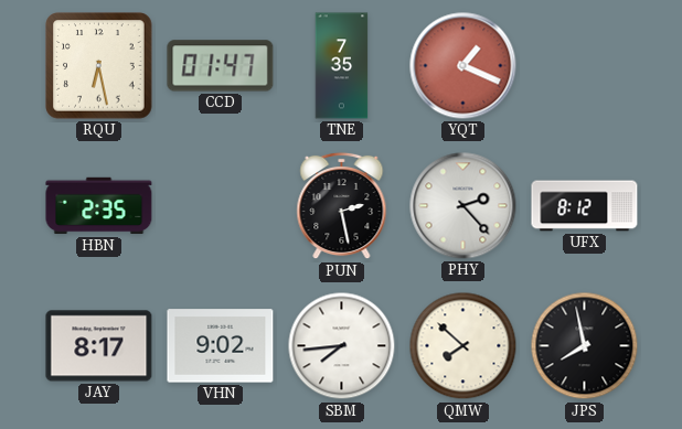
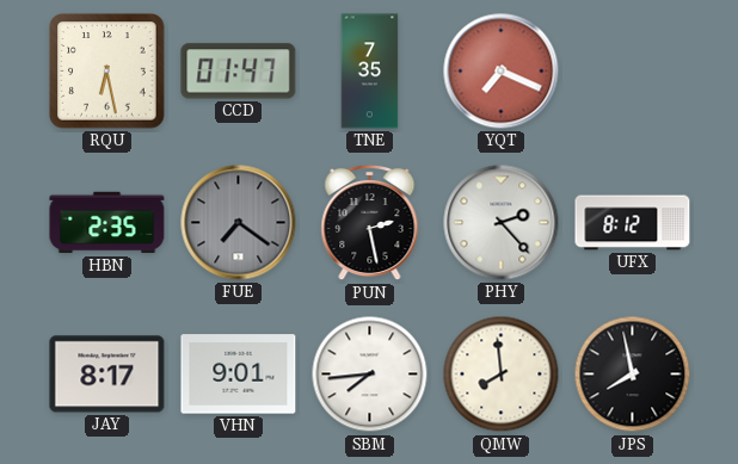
YQT: 1:19 -> 7:19 (502, 72)
FUE: none -> 7:21 (239, 223)
VHN: 9:02 -> 9:01 (239, 375)
QMW: 7:52 -> 7:59 (502, 375)
